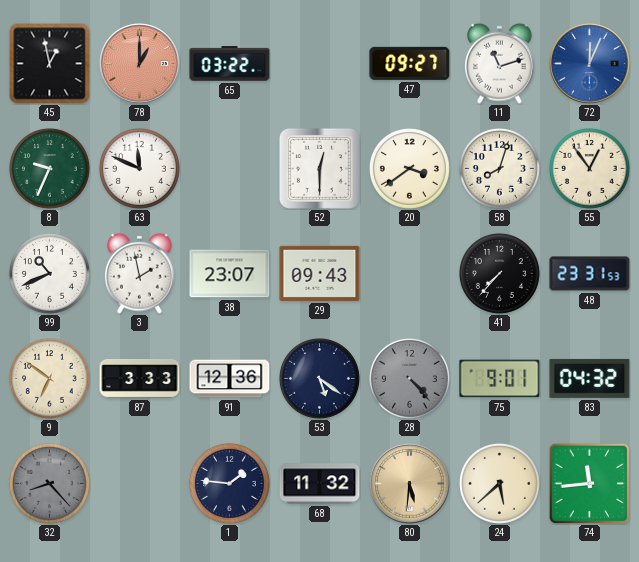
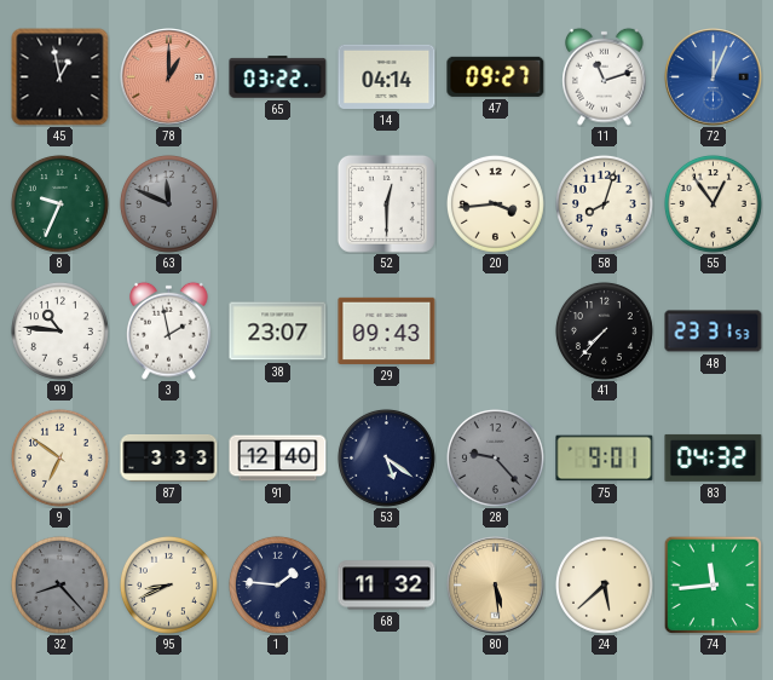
14: none -> 04:14 (387, 76)
63 dial: white -> grey (168, 203)
20: 3:39 -> 3:44 (495, 203)
99: 10:41 -> 10:46 (59, 330)
91: 12:36 -> 12:40 (278, 459)
28: 4:23 -> 9:23 (495, 457)
95: none -> 8:41 (168, 584)
80: 5:31 -> 5:29 (496, 586)
